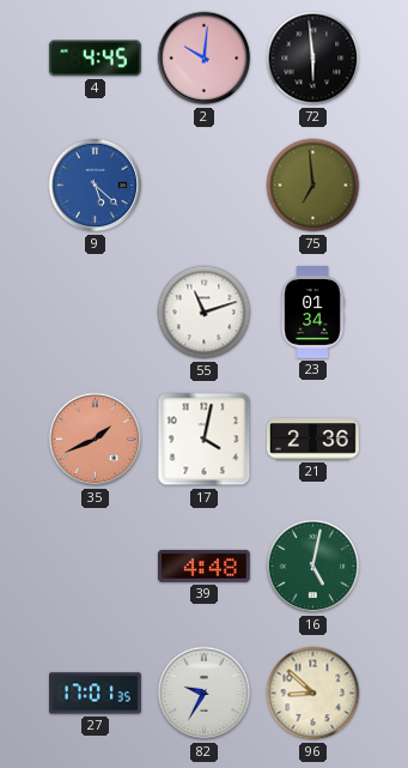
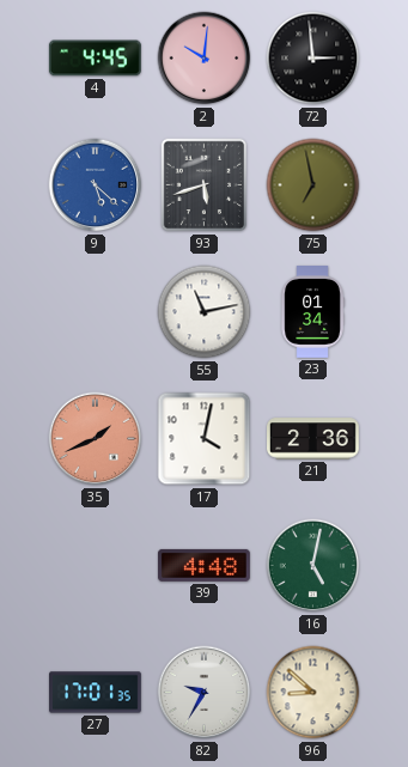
72: 5:59 -> 2:59 (313, 59)
93: none -> 5:42 (205, 185)
75: 6:59 -> 6:58 (313, 185)
55: 11:12 -> 11:13 (205, 312)
